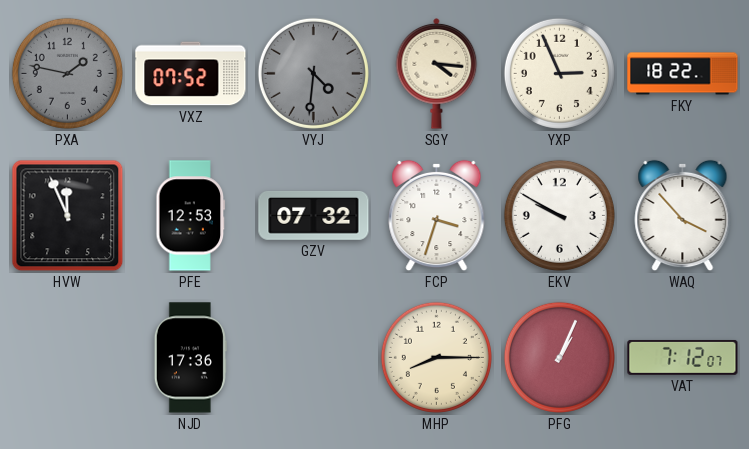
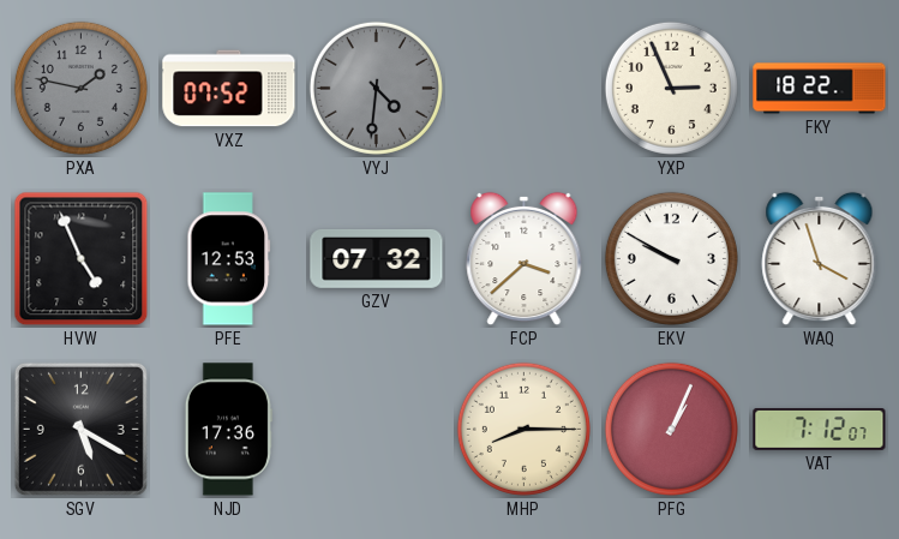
SGY: 4:16 -> none (437, 73)
HVW: 11:56 -> 4:56 (82, 259)
FCP: 3:33 -> 3:38 (525, 259)
WAQ: 3:53 -> 3:57 (820, 259)
SGV: none -> 5:20 (80, 429)
